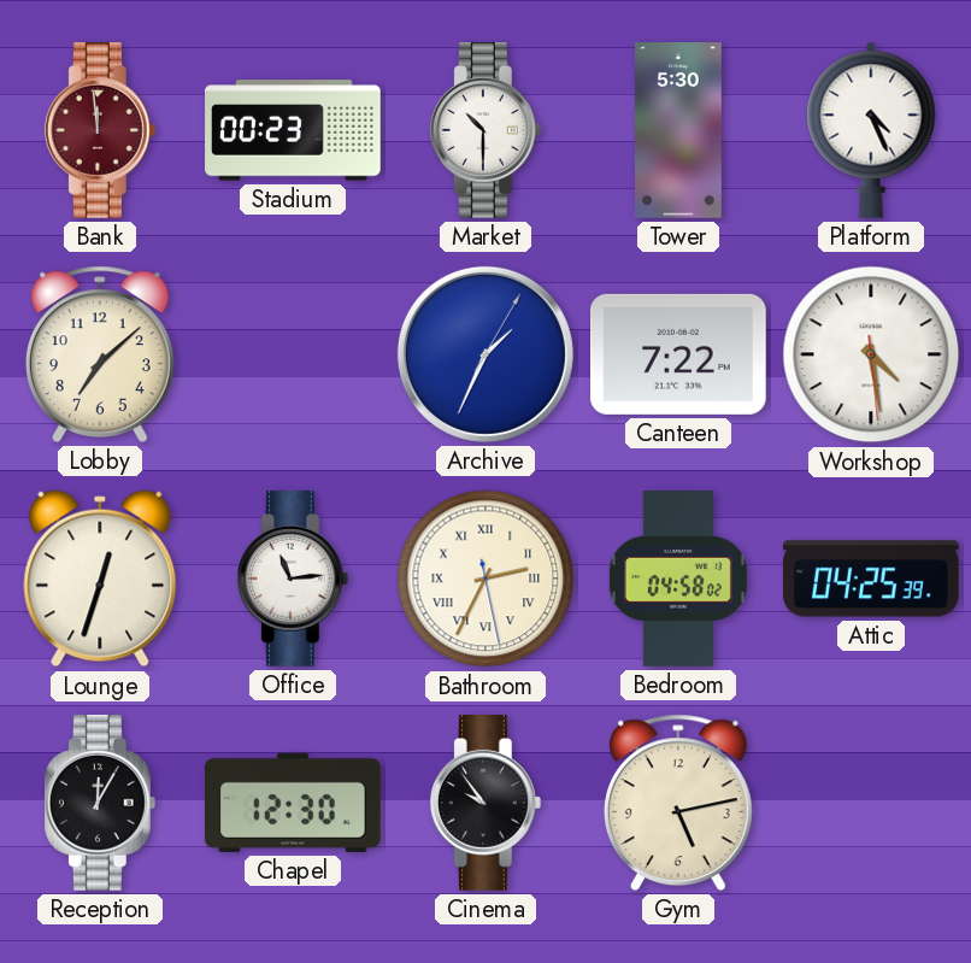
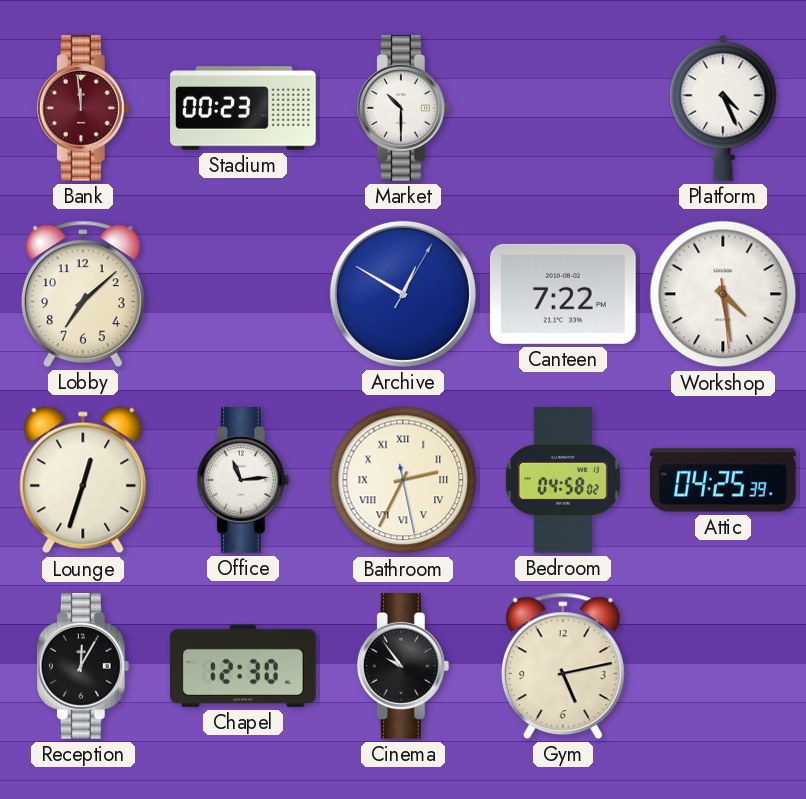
Tower: 5:30 -> none (679, 130)
Archive: 1:34 -> 12:50 (403, 294)
